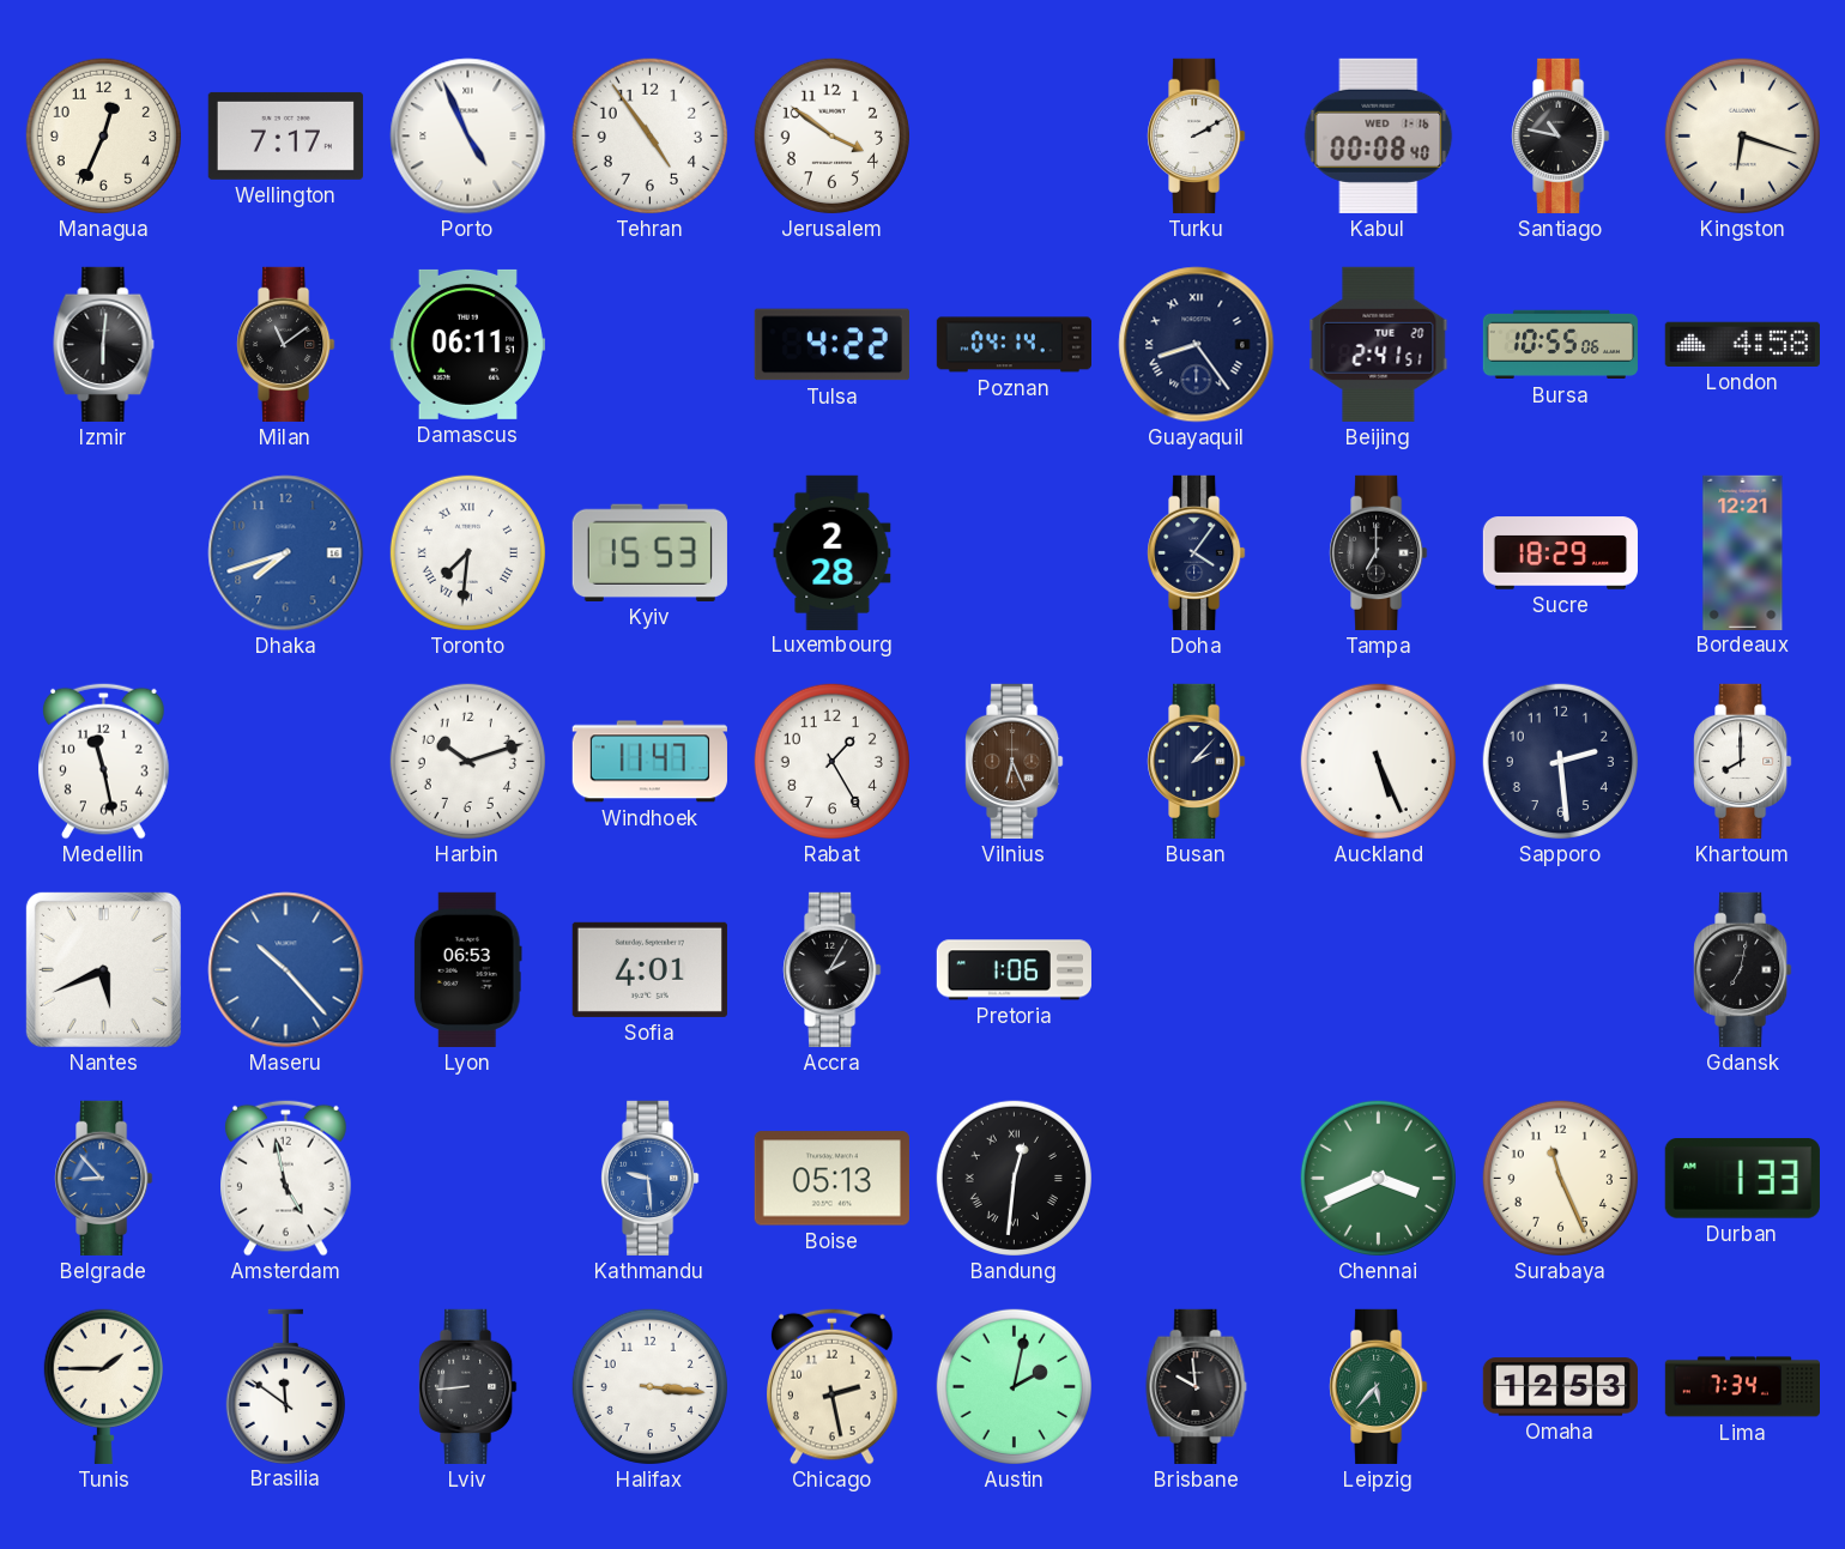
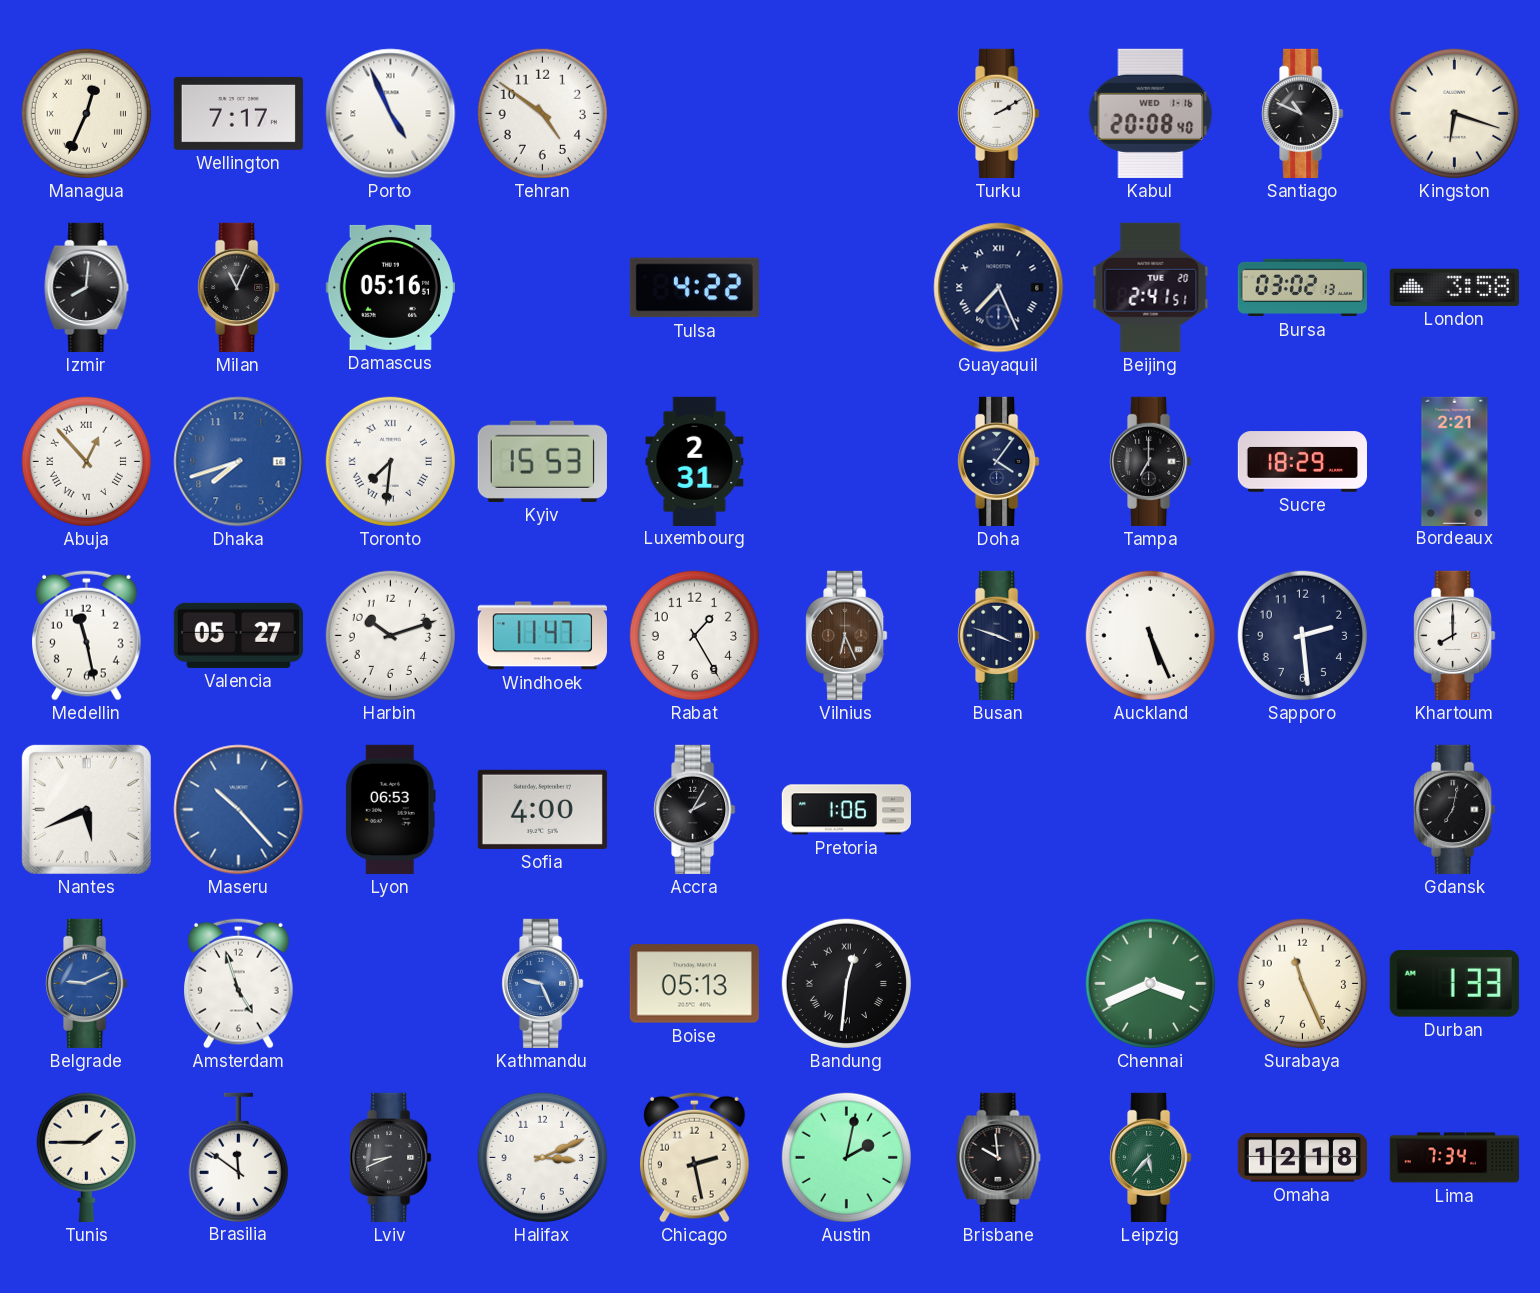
Managua numerals: Arabic -> Roman (86, 113)
Tehran: 4:54 -> 4:51 (542, 113)
Jerusalem: 3:51 -> none (831, 135)
Kabul: 00:08 -> 20:08 (1151, 113)
Santiago: 10:47 -> 10:49 (1303, 113)
Izmir: 6:01 -> 8:01 (87, 287)
Milan: 11:09 -> 11:04 (239, 287)
Damascus: 06:11 -> 05:16 (390, 287)
Poznan: 04:14 -> none (1014, 345)
Guayaquil: 8:24 -> 7:26 (999, 288)
Bursa: 10:55 -> 03:02 (1302, 288)
London: 4:58 -> 3:58 (1454, 287)
Abuja: none -> 12:53 (86, 461)
Luxembourg: 2:28 -> 2:31 (695, 461)
Bordeaux: 12:21 -> 2:21 (1455, 461)
Valencia: none -> 05:27 (238, 635)
Busan: 2:07 -> 3:48 (999, 635)
Sofia: 4:01 -> 4:00 (542, 809)
Belgrade: 8:53 -> 9:11 (87, 983)
Amsterdam: 4:58 -> 4:57 (239, 983)
Kathmandu: 9:29 -> 9:26 (543, 983)
Lviv: 8:44 -> 8:41 (391, 1157)
Halifax: 3:16 -> 3:11 (542, 1157)
Omaha: 12:53 -> 12:18 (1302, 1158)
